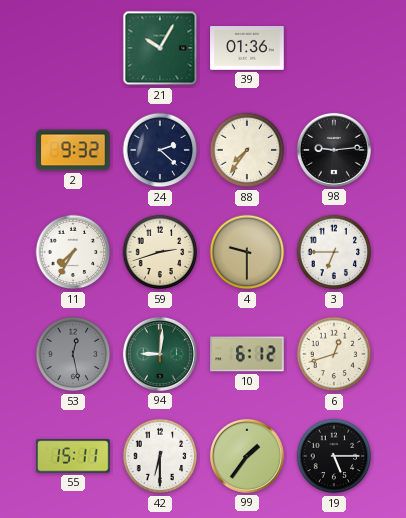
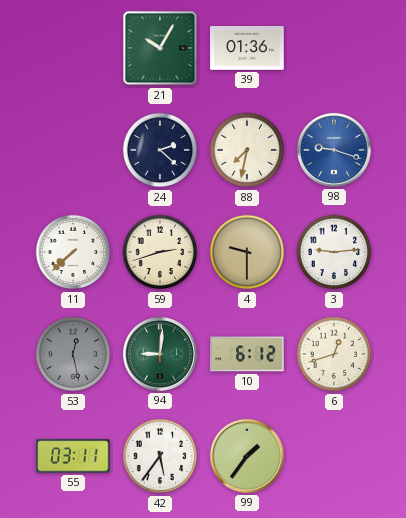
2: 9:32 -> none (73, 150)
88: 7:36 -> 7:32 (247, 150)
98: 9:14 -> 9:18 (334, 150)
98 dial: black -> blue (334, 150)
11: 7:35 -> 7:38 (73, 252)
3: 6:45 -> 9:14 (334, 252)
55: 15:11 -> 03:11 (73, 456)
42: 6:30 -> 5:36 (160, 456)
19: 5:15 -> none (334, 456)
